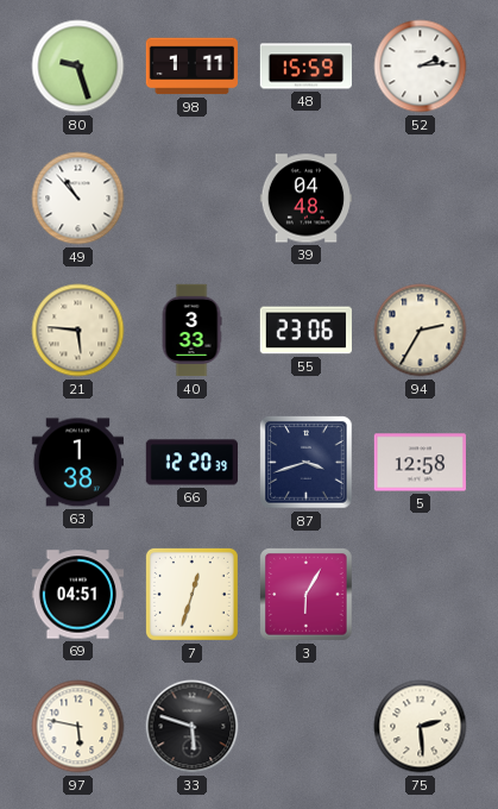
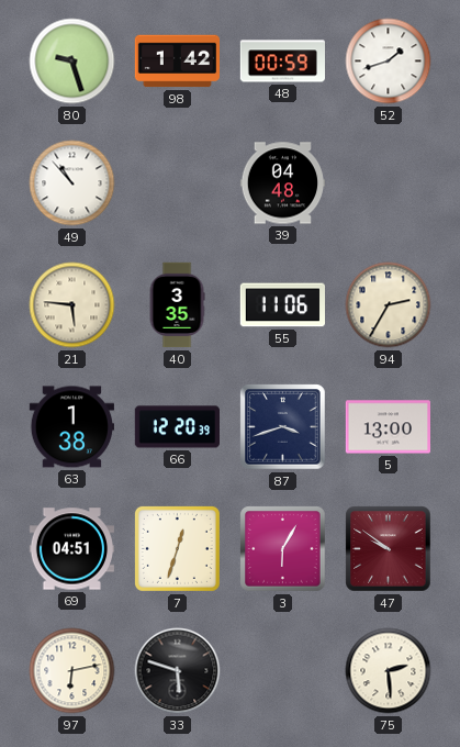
98: 1:11 -> 1:42 (177, 62)
48: 15:59 -> 00:59 (282, 62)
52: 2:14 -> 1:42 (389, 62)
40: 3:33 -> 3:35 (177, 305)
55: 23:06 -> 11:06 (282, 305)
5: 12:58 -> 13:00 (389, 427)
47: none -> 9:51 (389, 549)
97: 5:47 -> 6:13 (72, 671)
